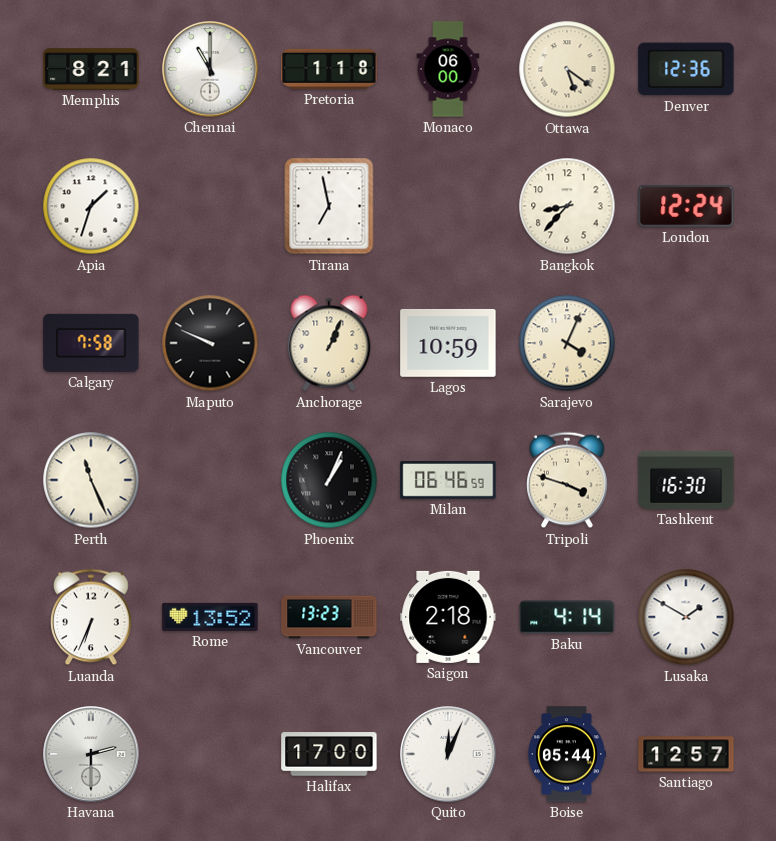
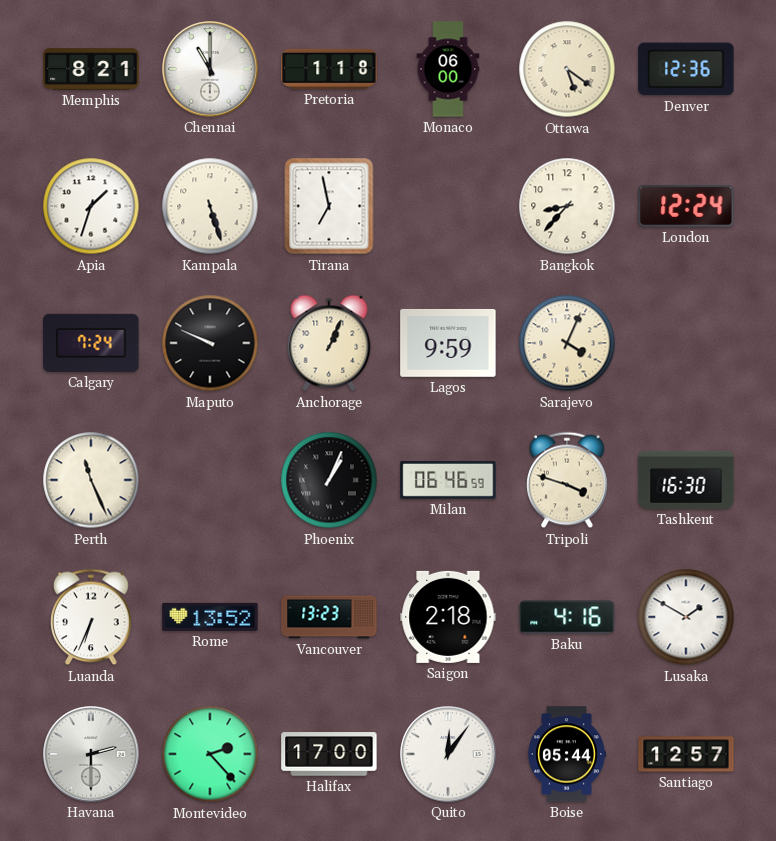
Kampala: none -> 5:27 (210, 206)
Calgary: 7:58 -> 7:24 (91, 343)
Lagos: 10:59 -> 9:59 (448, 343)
Baku: 4:14 -> 4:16 (567, 617)
Montevideo: none -> 2:23 (210, 754)
Quito: 12:04 -> 12:06 (448, 754)
